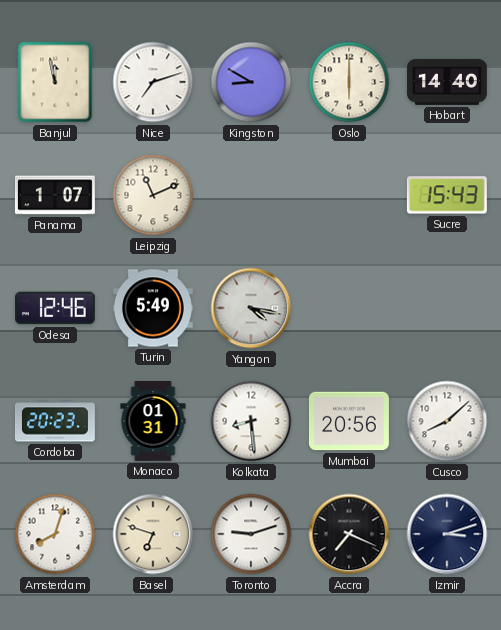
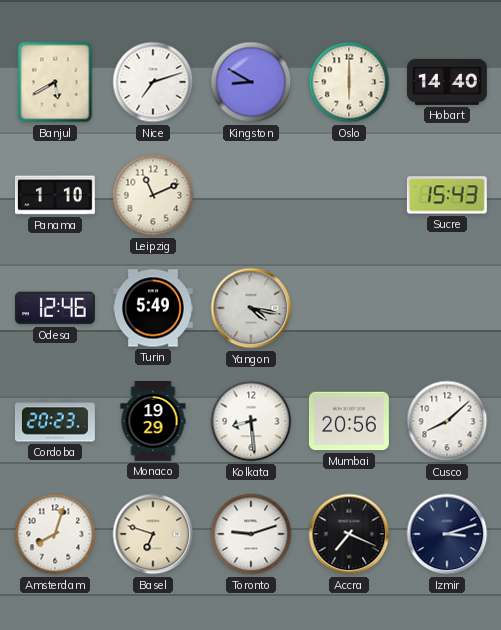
Banjul: 11:58 -> 5:40 (55, 82)
Panama: 1:07 -> 1:10 (55, 195)
Monaco: 01:31 -> 19:29 (153, 422)
